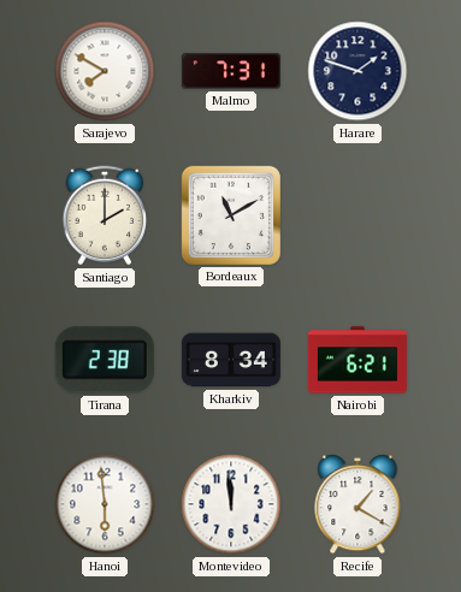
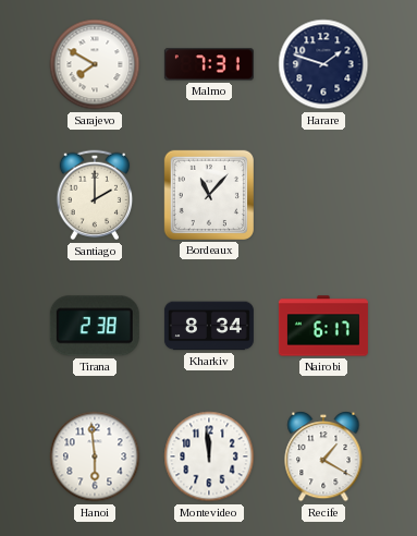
Bordeaux: 11:10 -> 11:07 (209, 195)
Nairobi: 6:21 -> 6:17 (323, 326)
